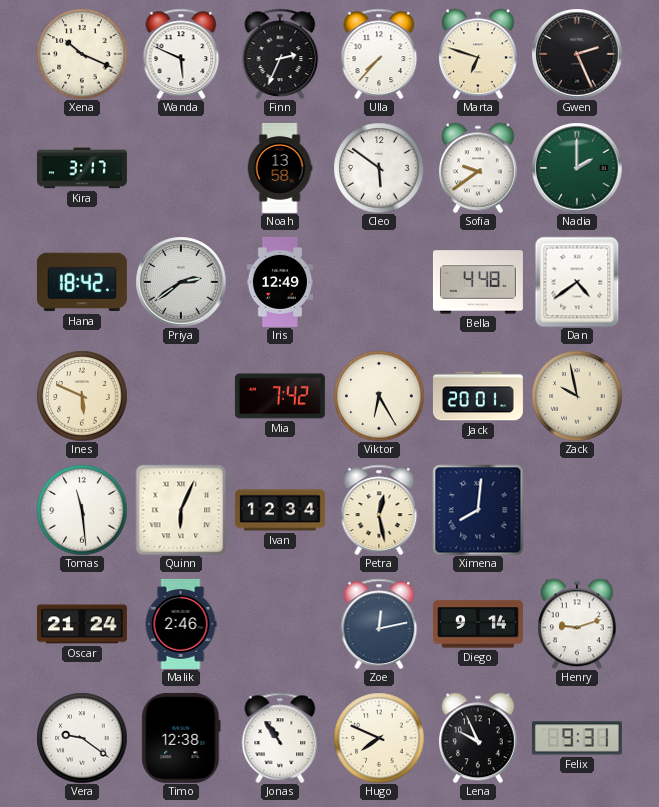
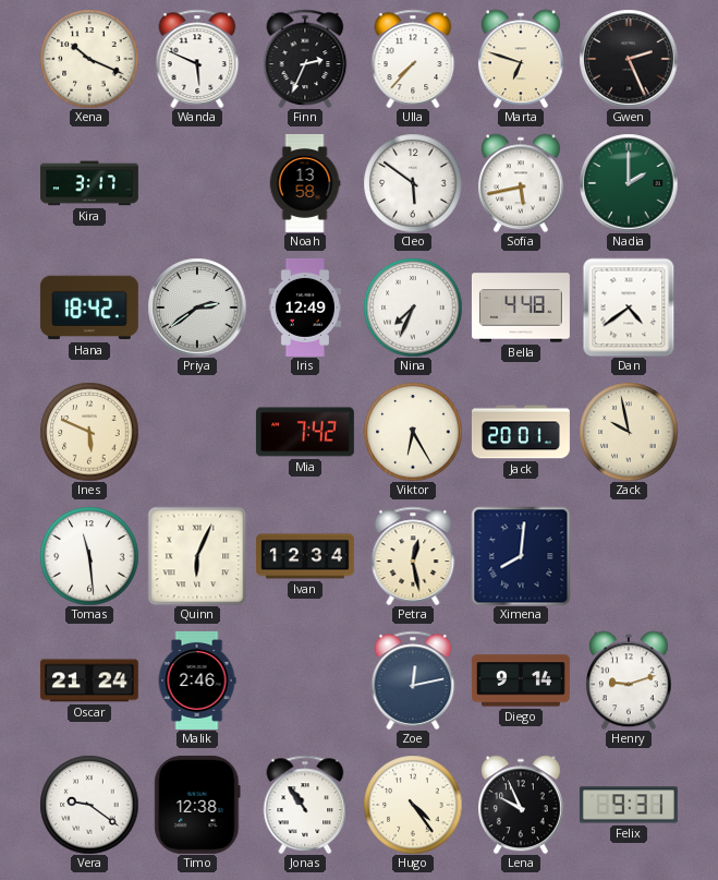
Sofia: 9:39 -> 5:43 (521, 183)
Nina: none -> 7:34 (413, 308)
Hugo: 7:49 -> 4:24 (413, 805)
